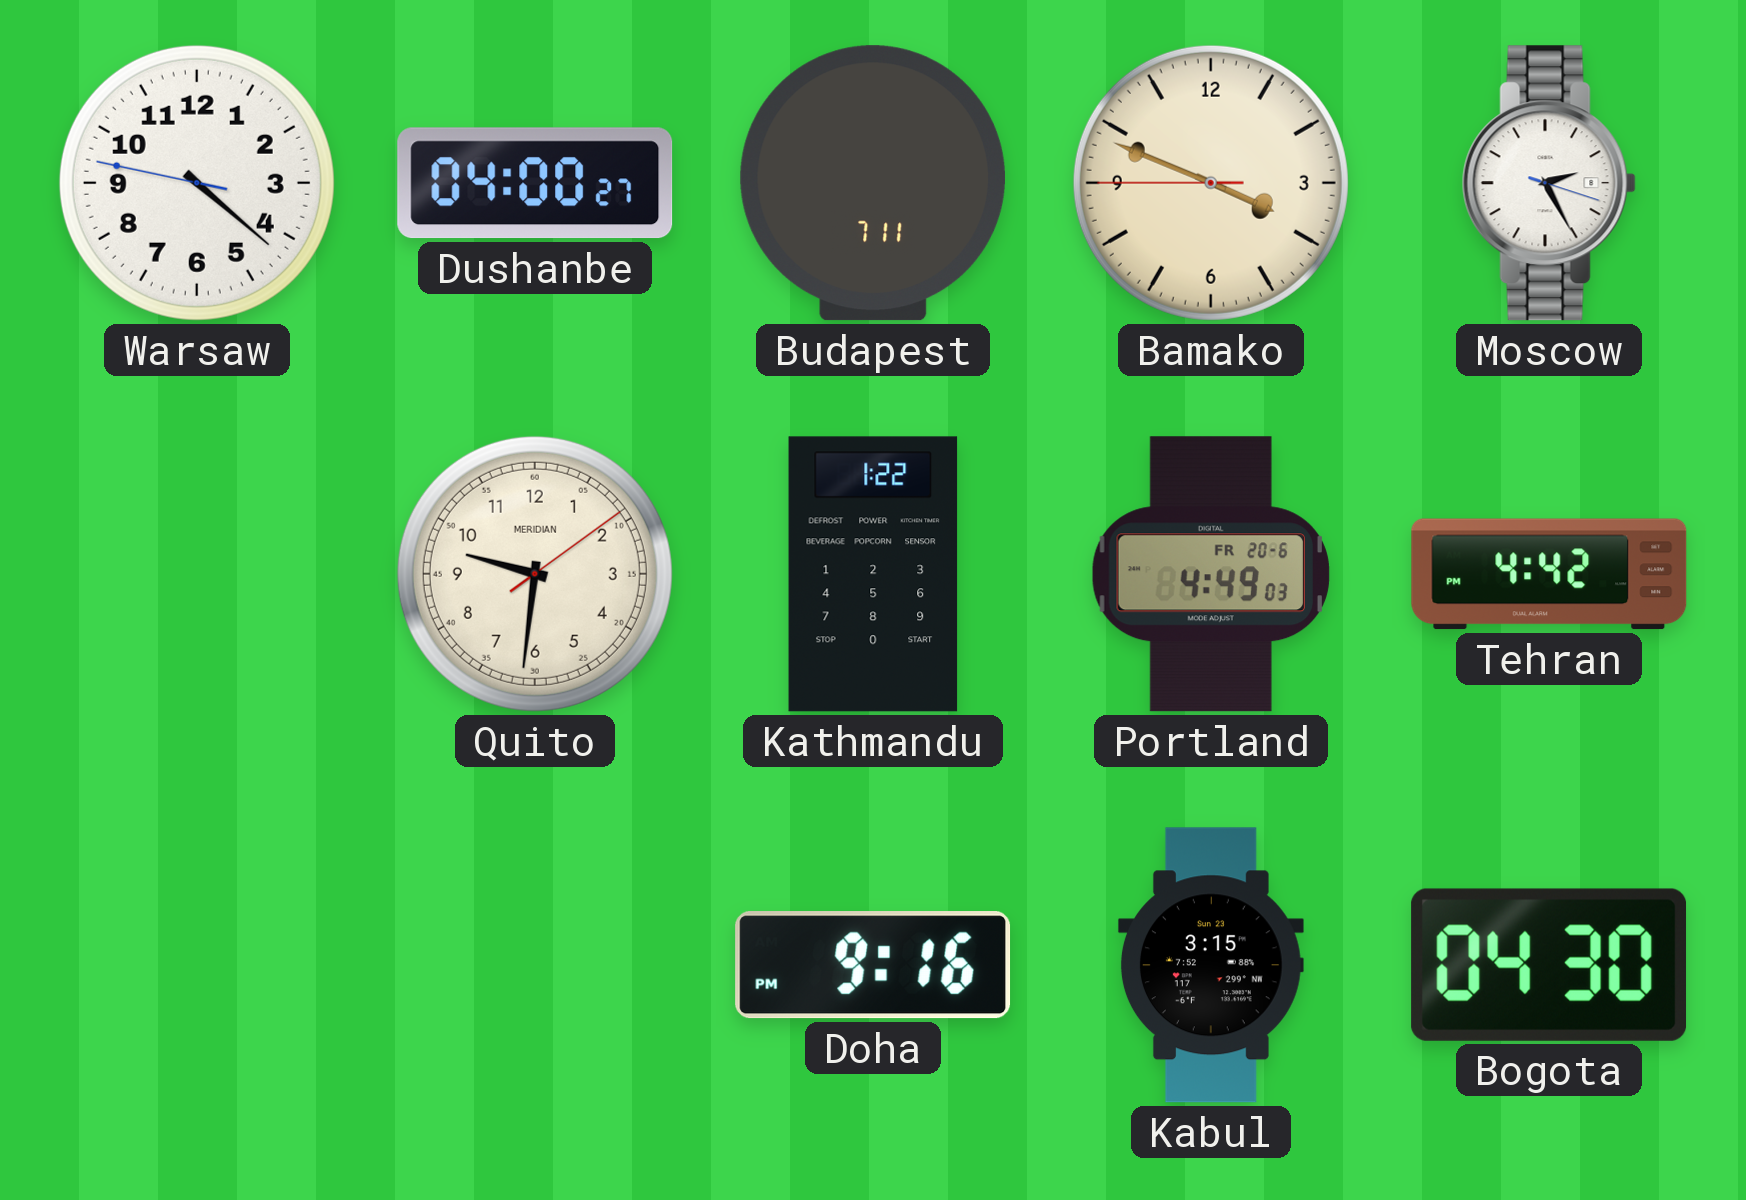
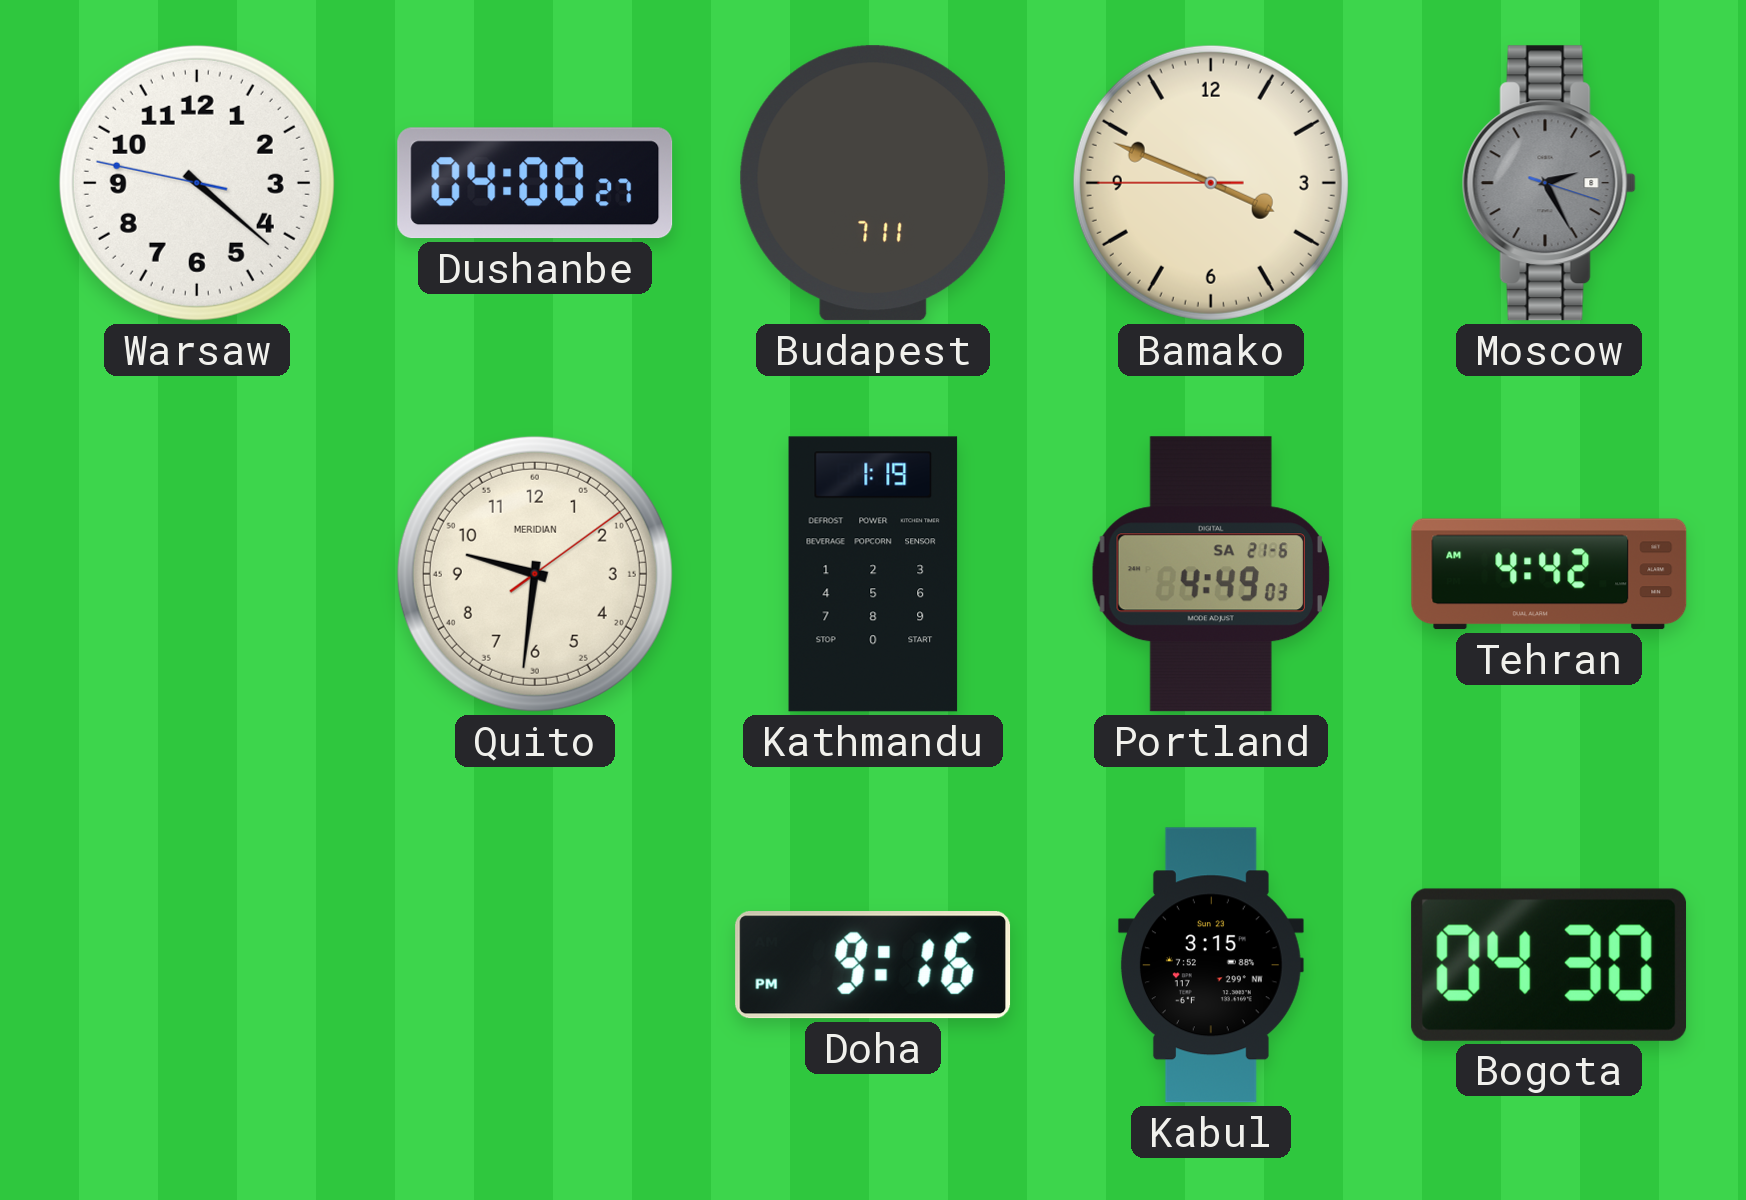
Moscow dial: white -> grey (1549, 183)
Kathmandu: 1:22 -> 1:19 (873, 574)
Portland date: FR 20-6 -> SA 21-6 (1211, 574)
Tehran: 4:42 PM -> 4:42 AM (1549, 574)
